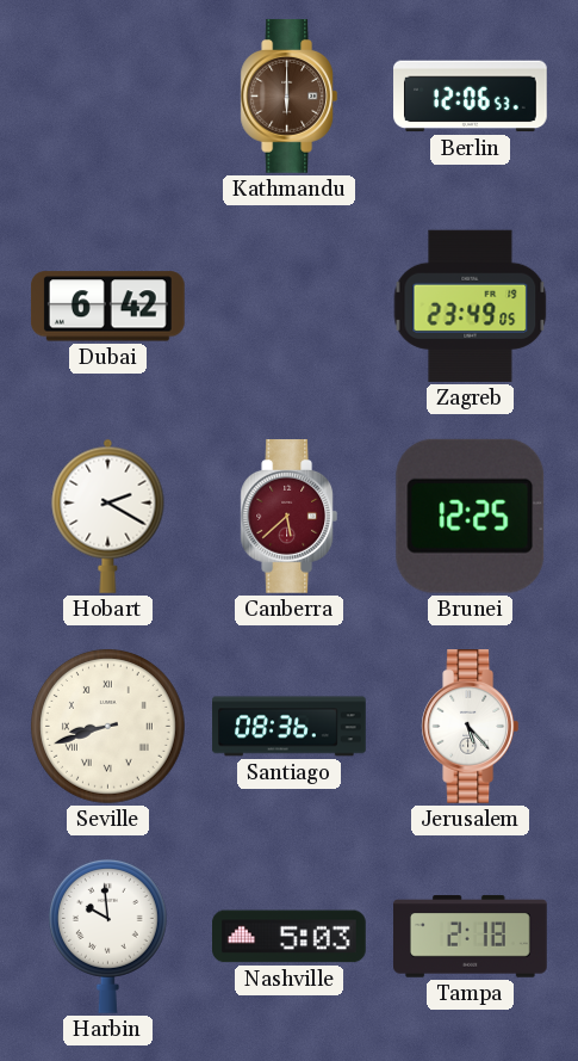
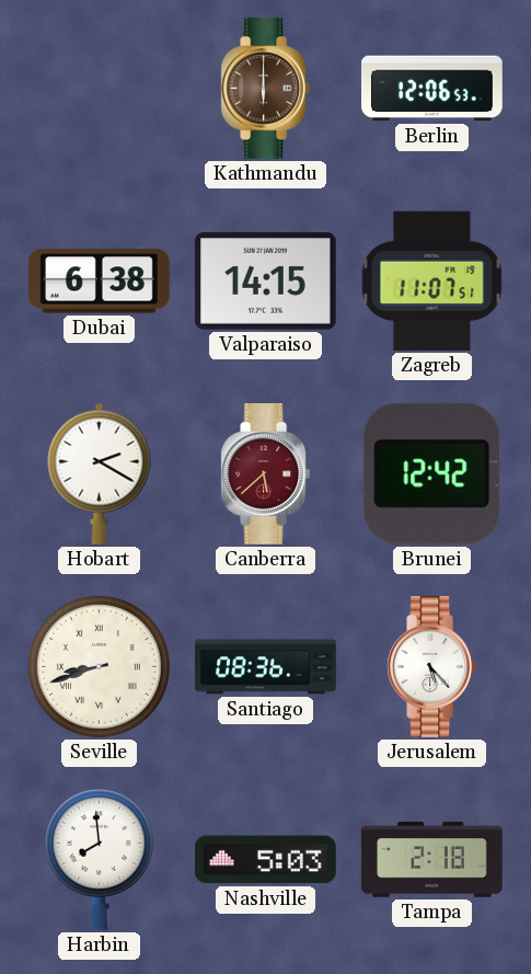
Dubai: 6:42 -> 6:38 (99, 282)
Valparaiso: none -> 14:15 (265, 282)
Zagreb: 23:49 -> 11:07 (432, 280)
Brunei: 12:25 -> 12:42 (432, 473)
Harbin: 9:59 -> 7:59 (99, 859)
